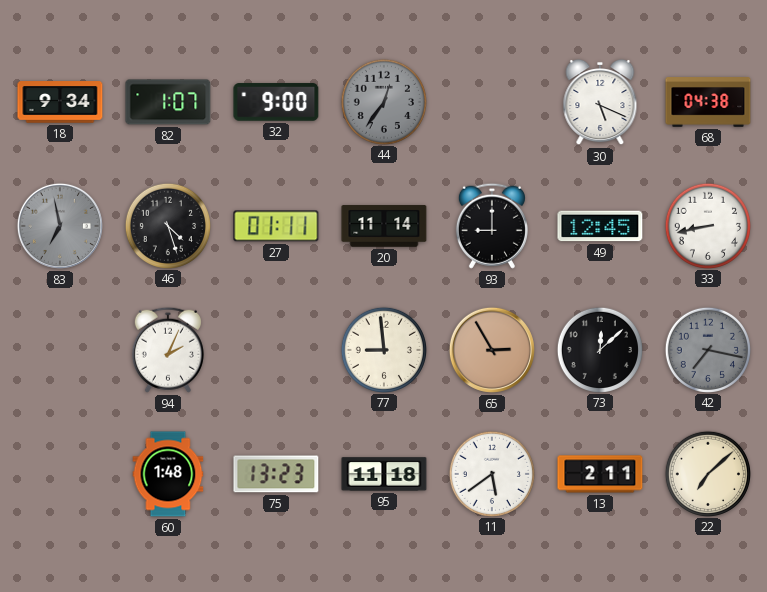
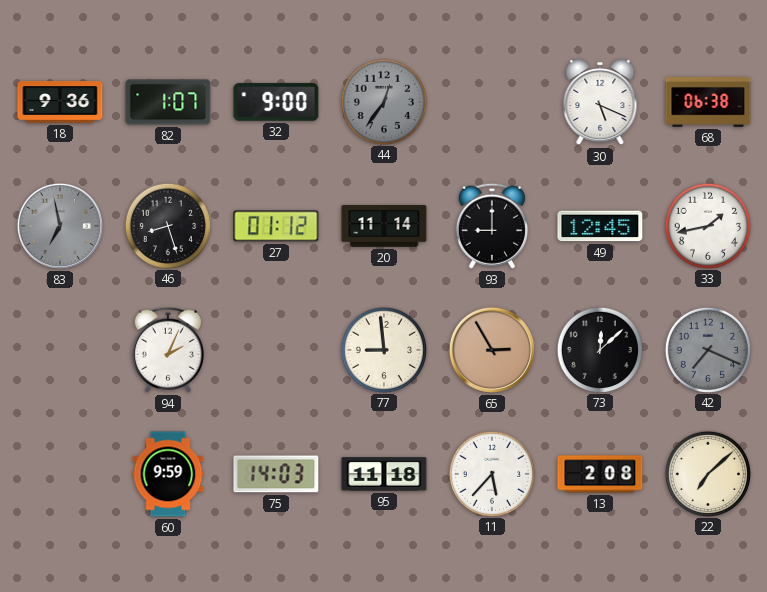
18: 9:34 -> 9:36 (60, 102)
68: 04:38 -> 06:38 (708, 102)
46: 4:27 -> 8:27 (167, 225)
27: 01:11 -> 01:12 (276, 226)
33: 8:43 -> 1:43 (707, 225)
42: 7:17 -> 7:19 (707, 349)
60: 1:48 -> 9:59 (168, 474)
75: 13:23 -> 14:03 (276, 474)
11: 5:39 -> 5:37 (491, 473)
13: 2:11 -> 2:08 (600, 474)
